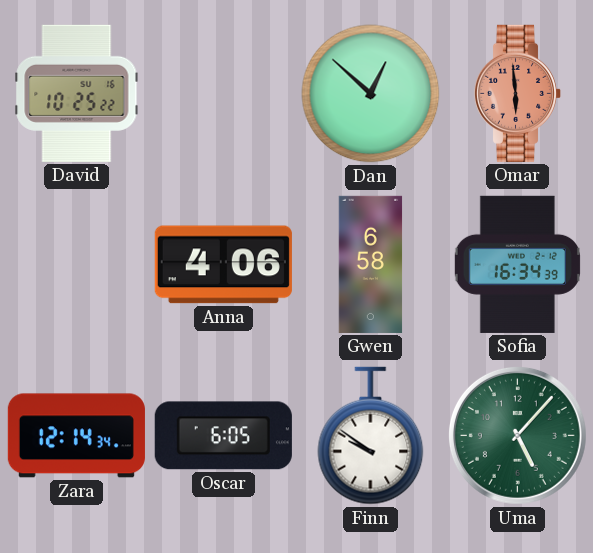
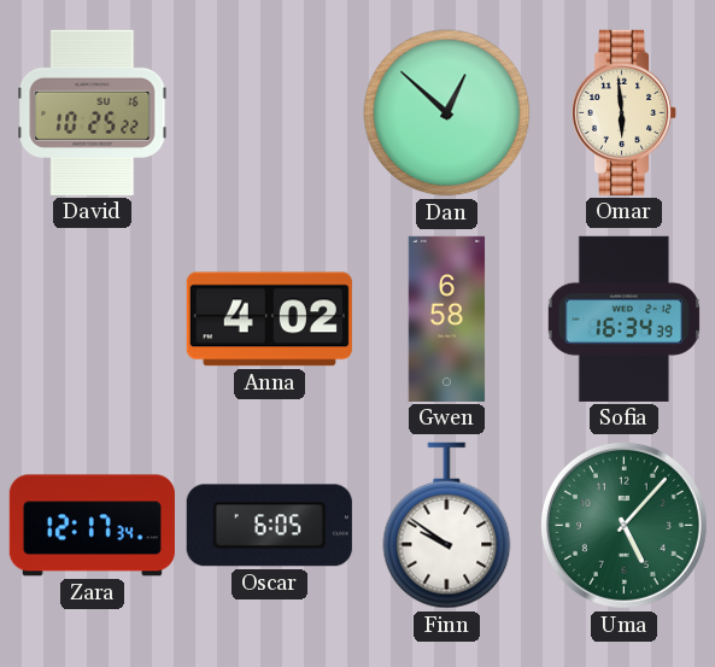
Omar dial: salmon -> cream (625, 112)
Anna: 4:06 -> 4:02 (269, 320)
Zara: 12:14 -> 12:17 (92, 526)
